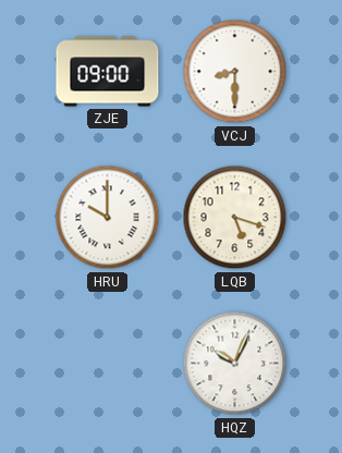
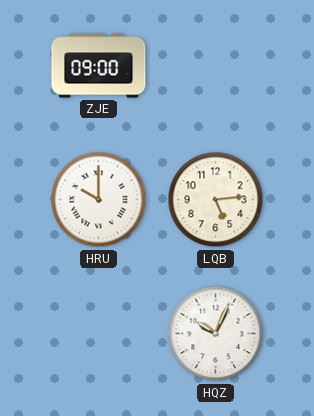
VCJ: 8:30 -> none (235, 72)
LQB: 5:18 -> 5:14 (216, 200)
